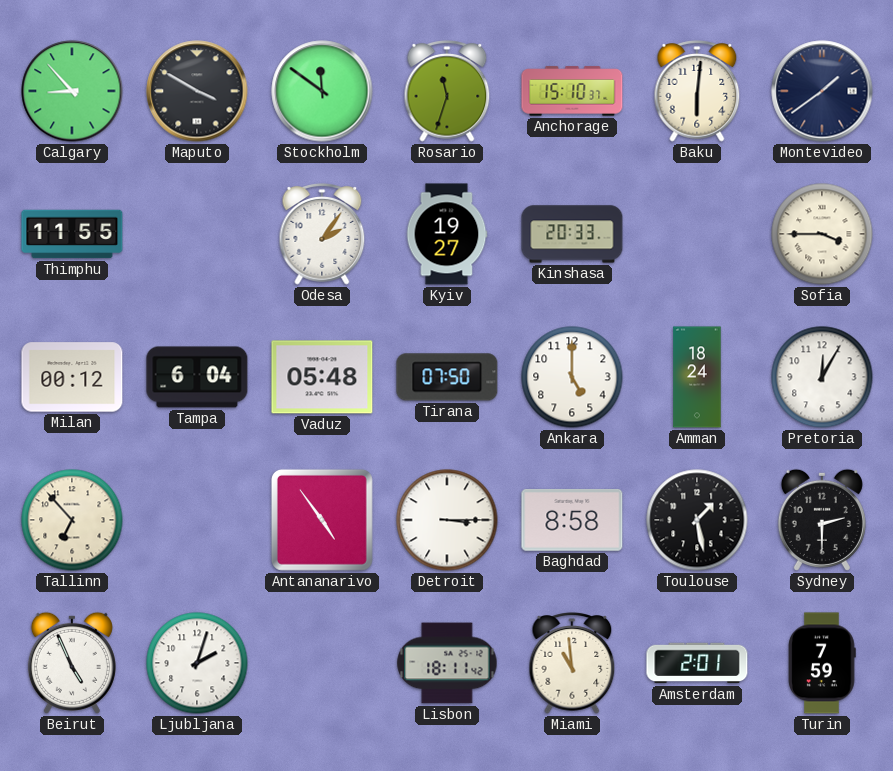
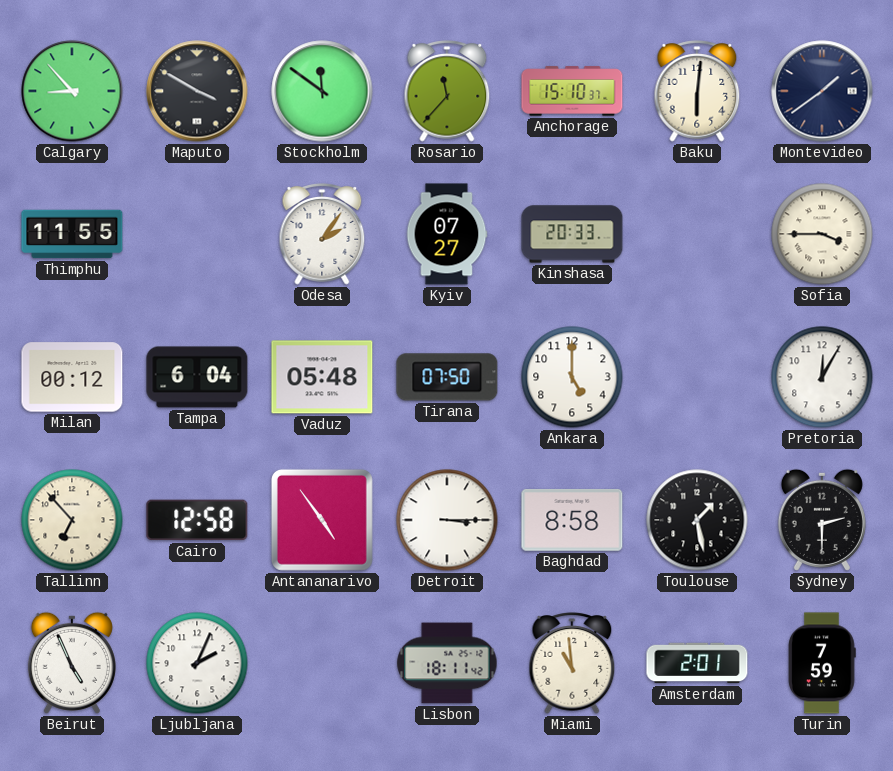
Rosario: 11:33 -> 11:37 (447, 91)
Kyiv: 19:27 -> 07:27 (447, 234)
Amman: 18:24 -> none (697, 377)
Cairo: none -> 12:58 (197, 520)
Ljubljana: 2:03 -> 2:04 (197, 663)
